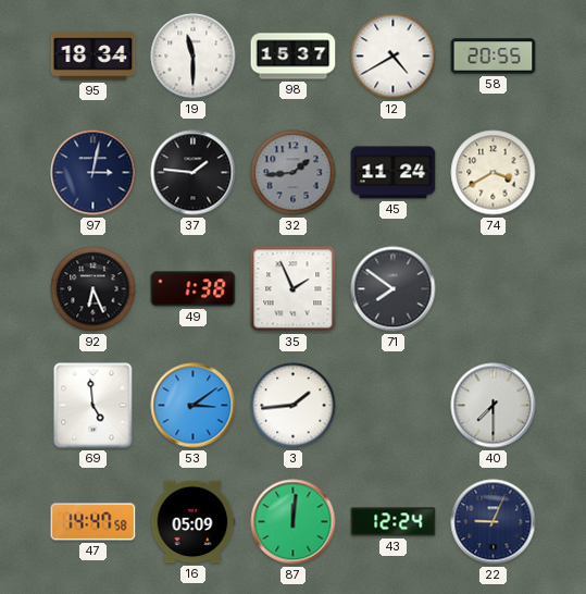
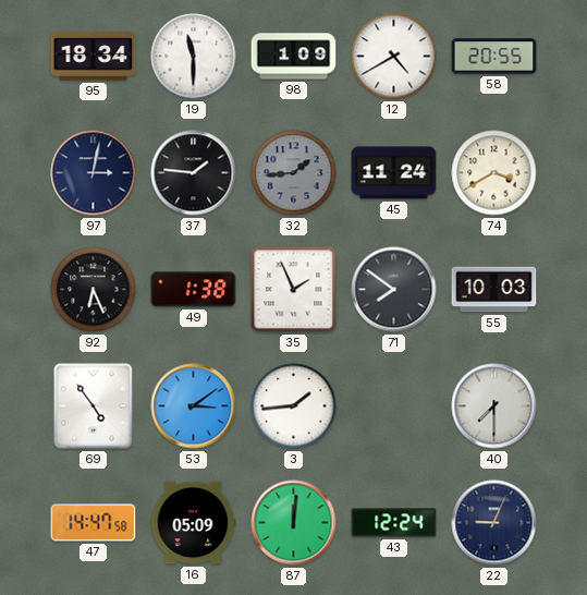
98: 15:37 -> 1:09 (294, 57)
55: none -> 10:03 (494, 290)
69: 4:59 -> 4:54 (94, 406)
